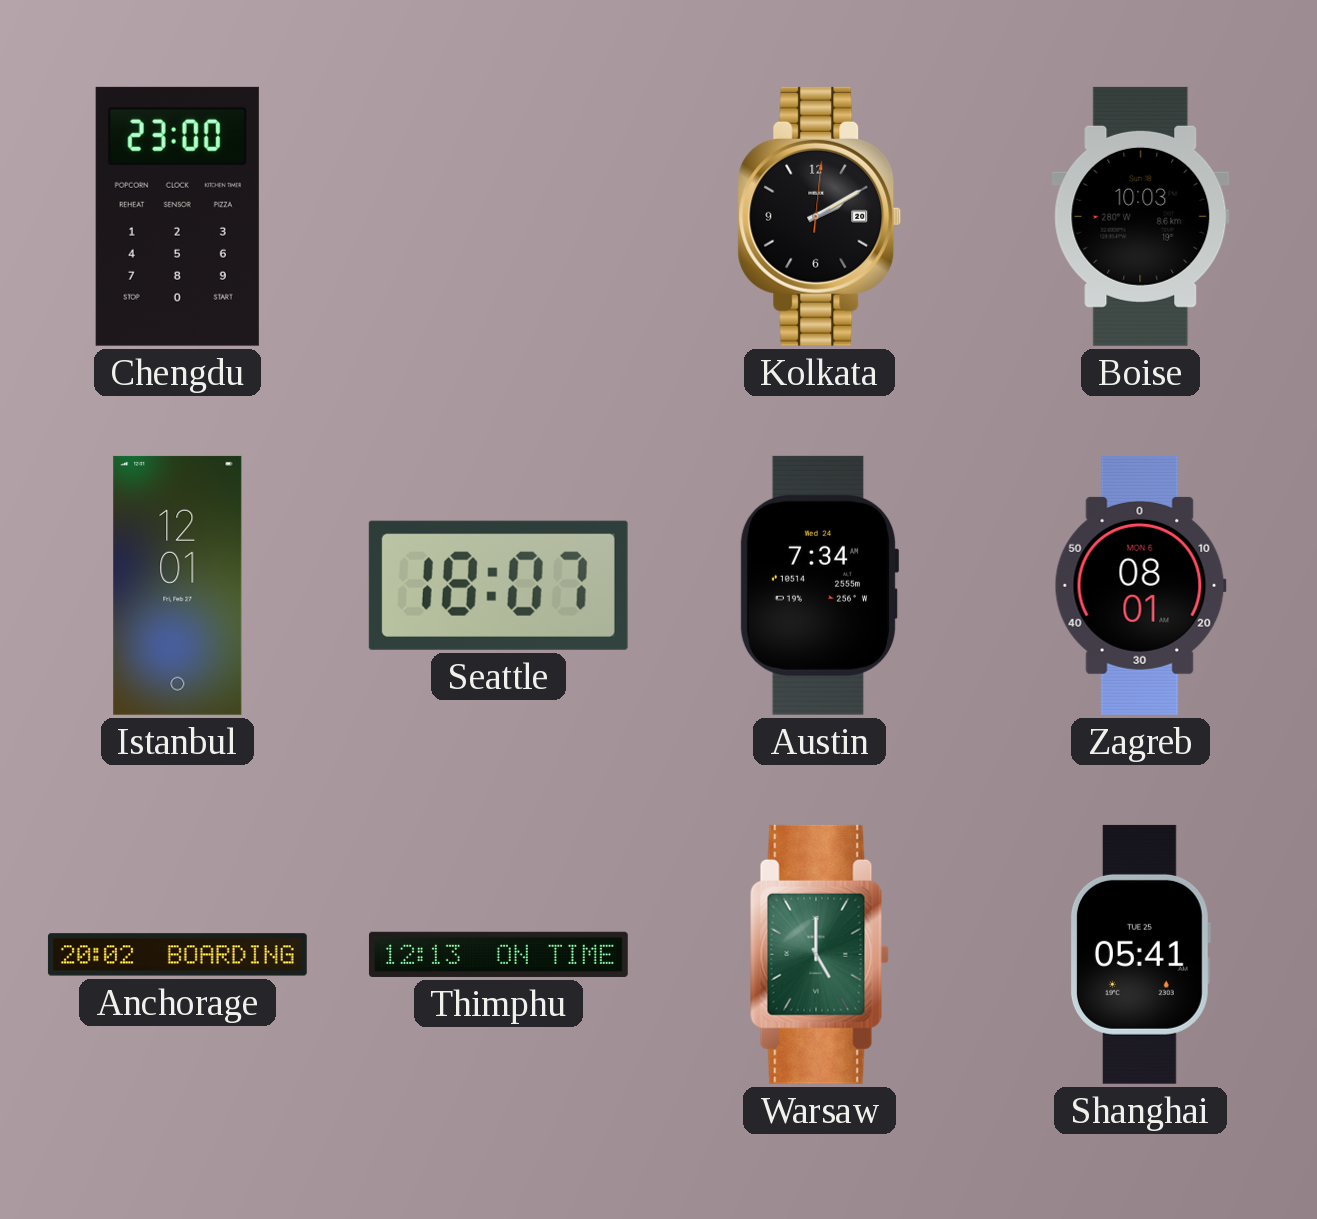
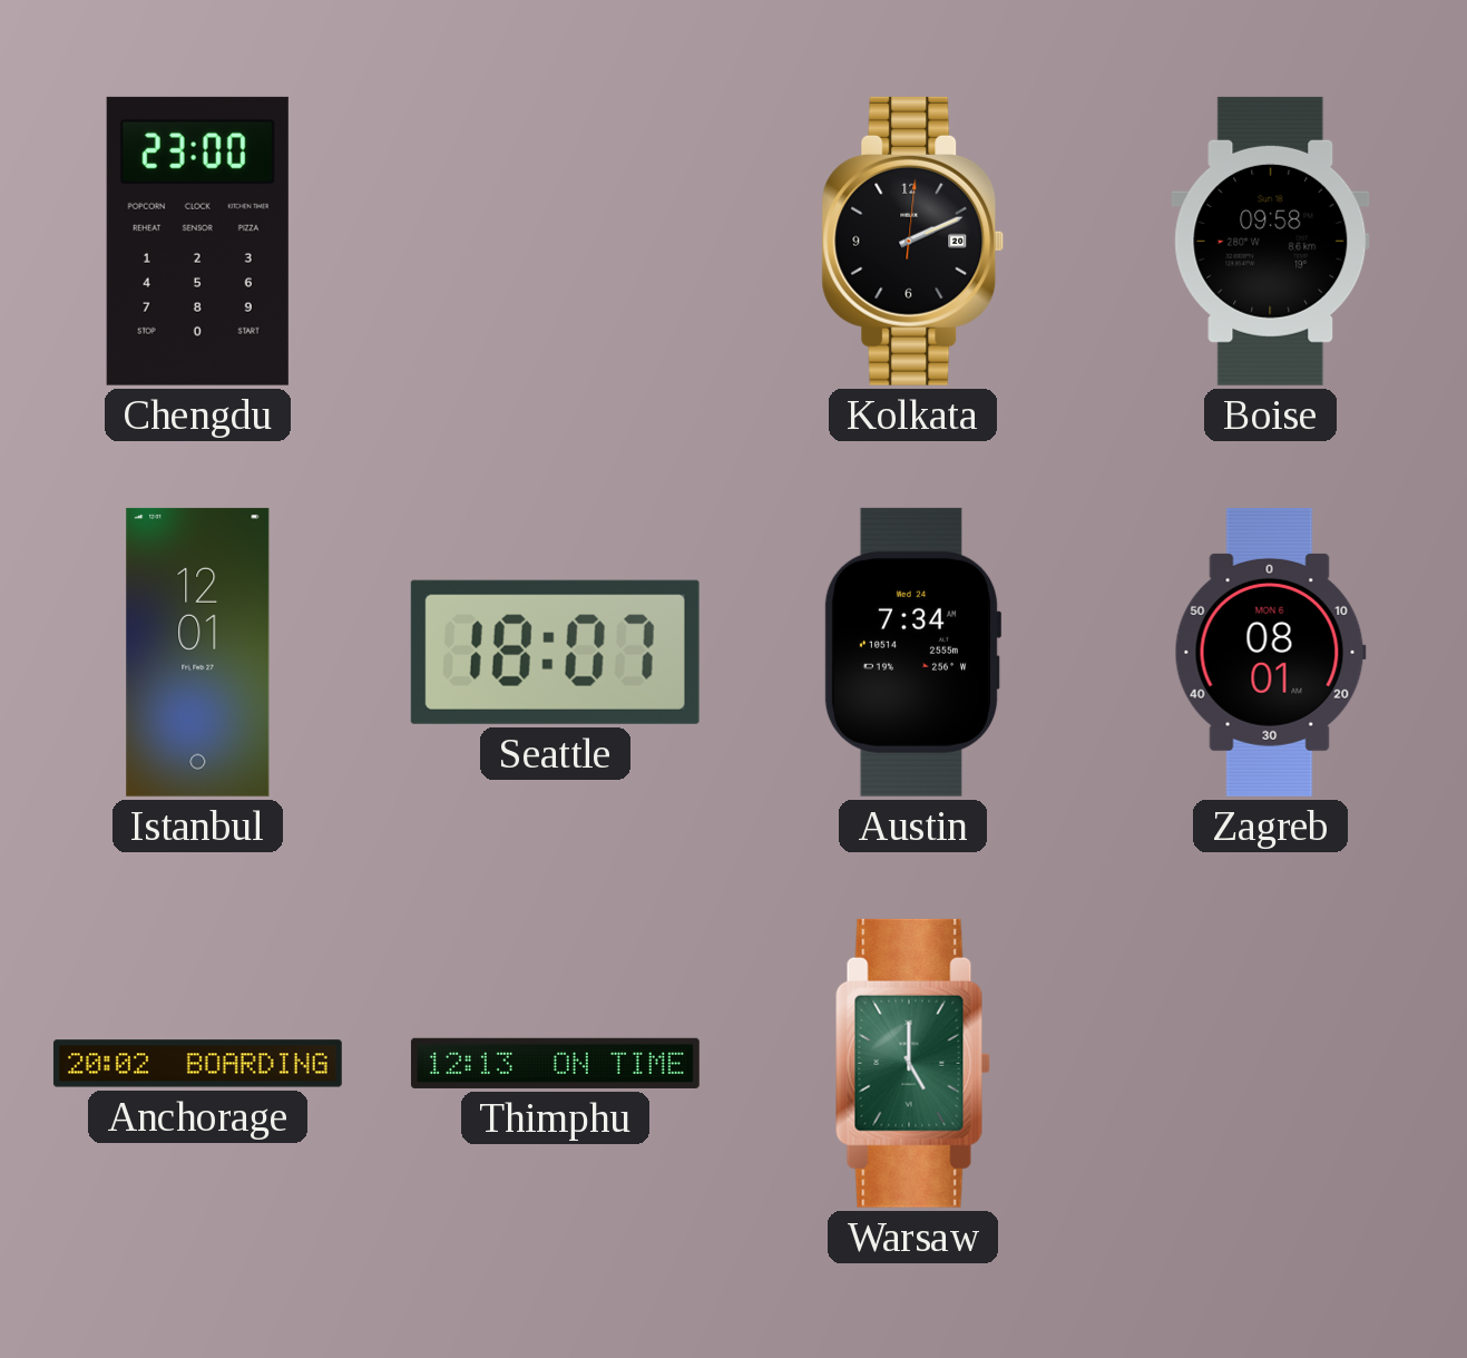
Kolkata: 2:10 -> 2:11 (913, 241)
Boise: 10:03 -> 09:58 (1271, 241)
Shanghai: 05:41 -> none (1140, 954)
